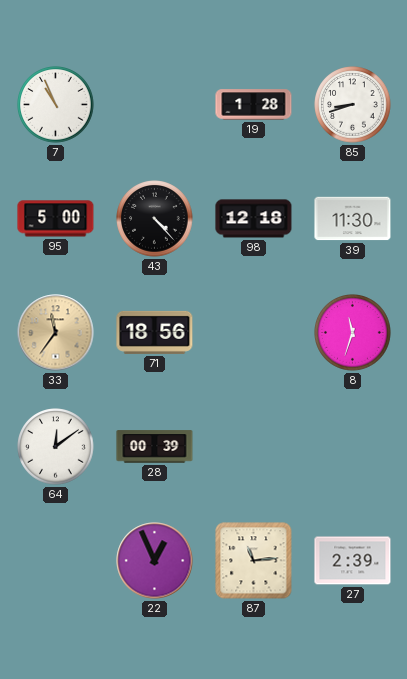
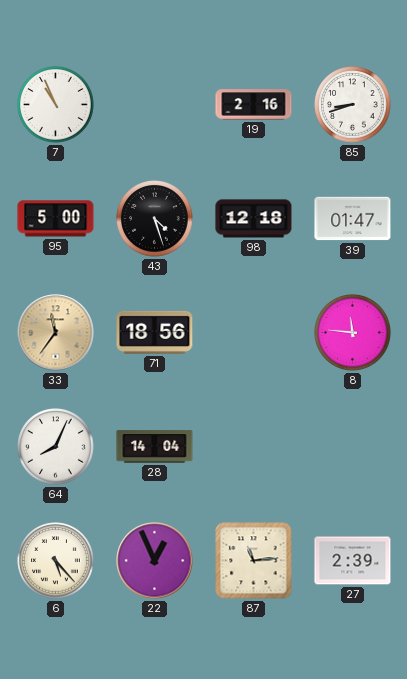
19: 1:28 -> 2:16 (254, 105)
43: 4:23 -> 4:27 (155, 219)
39: 11:30 -> 01:47 (353, 219)
8: 11:33 -> 11:46 (353, 333)
64: 12:09 -> 8:04 (56, 447)
28: 00:39 -> 14:04 (155, 447)
6: none -> 5:23 (56, 561)
